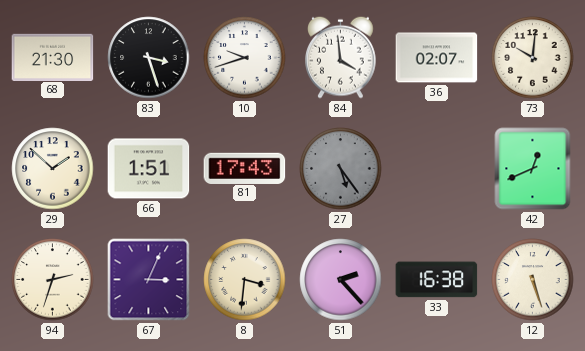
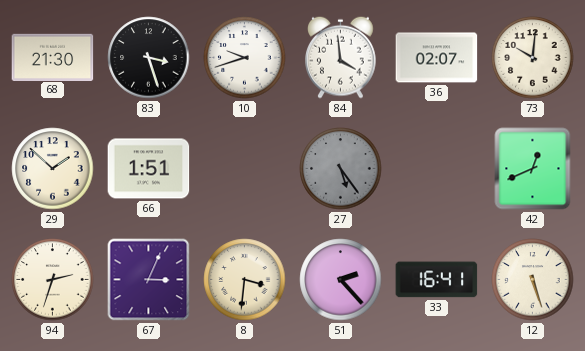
81: 17:43 -> none (245, 168)
33: 16:38 -> 16:41 (437, 280)
